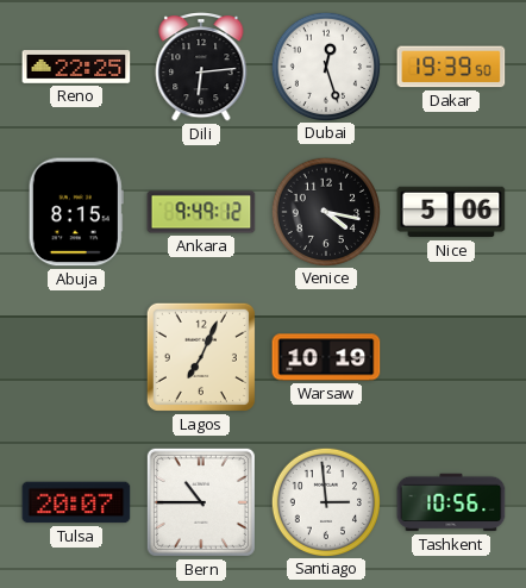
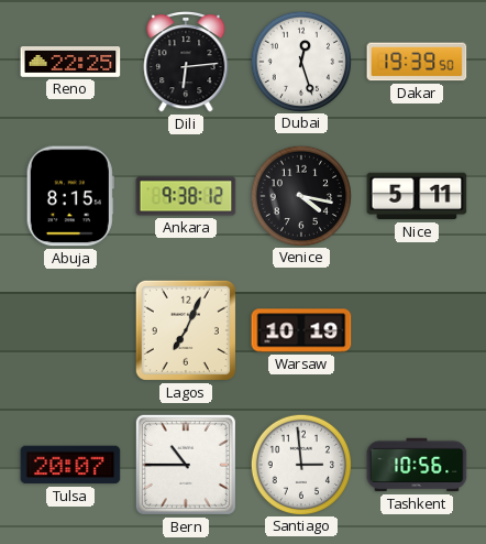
Ankara: 9:49 -> 9:38 (186, 196)
Nice: 5:06 -> 5:11 (417, 196)
